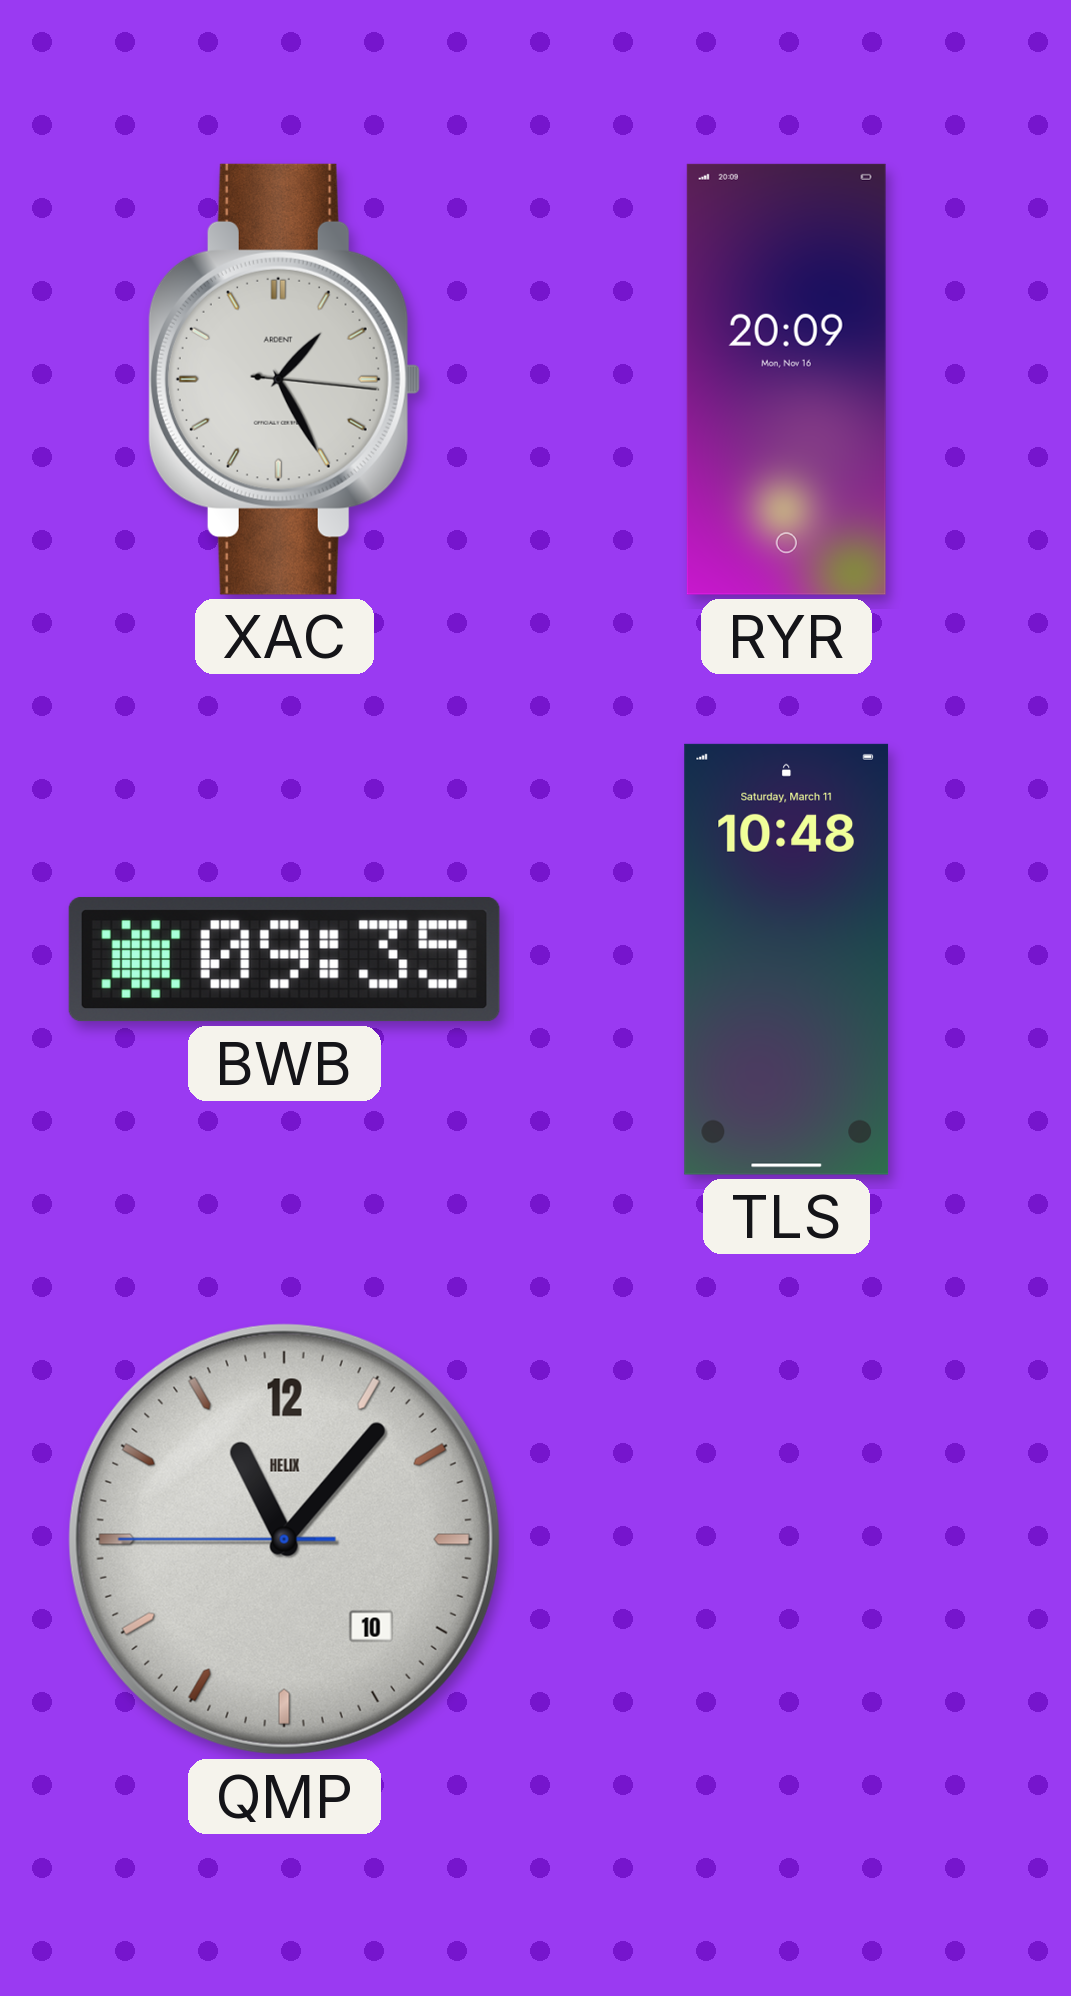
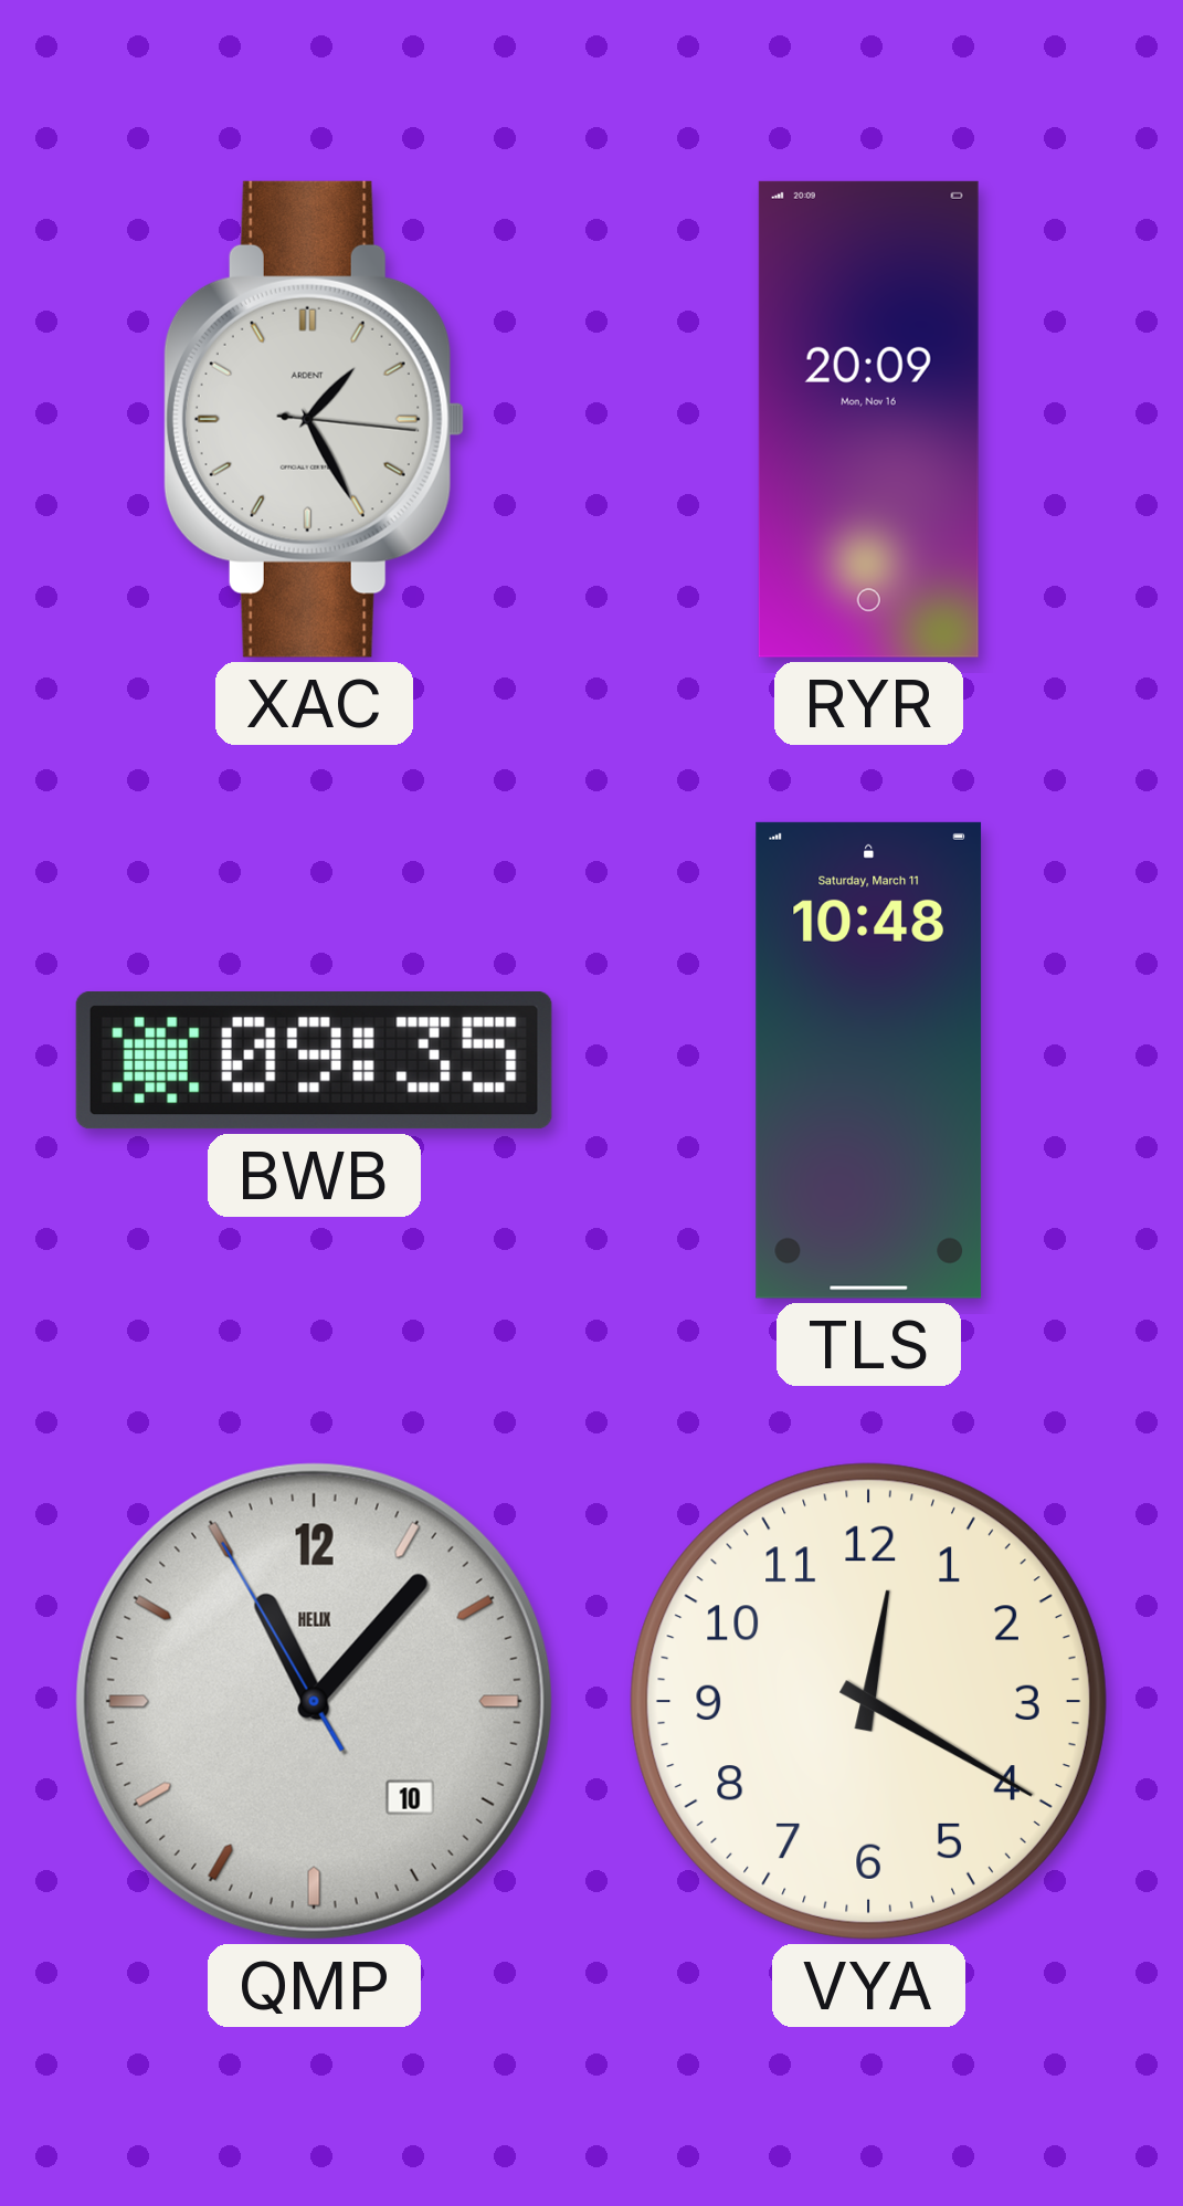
QMP: 11:06:45 -> 11:06:55 (314, 1701)
VYA: none -> 12:20 (868, 1701)
